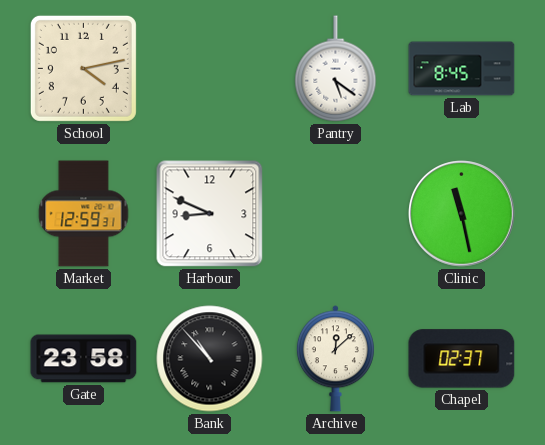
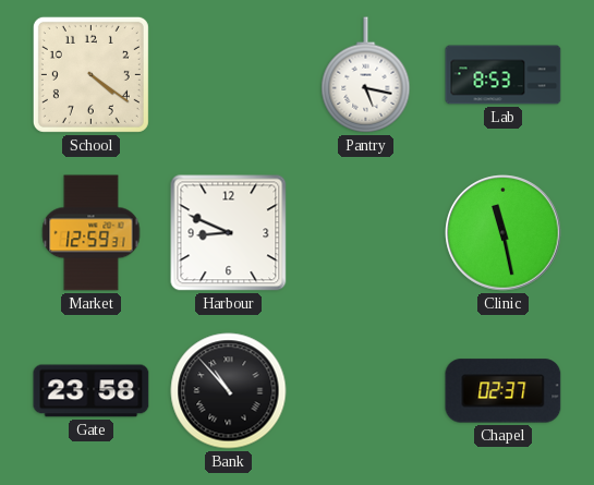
School: 4:13 -> 4:21 (90, 74)
Pantry: 5:21 -> 5:17 (366, 75)
Lab: 8:45 -> 8:53 (504, 75)
Archive: 12:08 -> none (335, 359)
